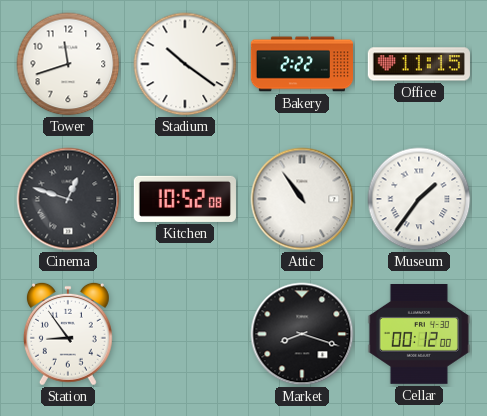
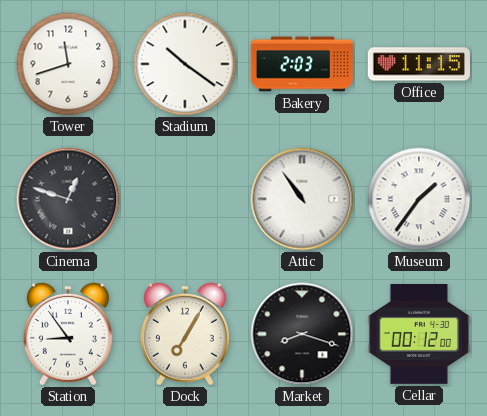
Bakery: 2:22 -> 2:03 (301, 64)
Kitchen: 10:52 -> none (185, 199)
Dock: none -> 7:05 (185, 334)
